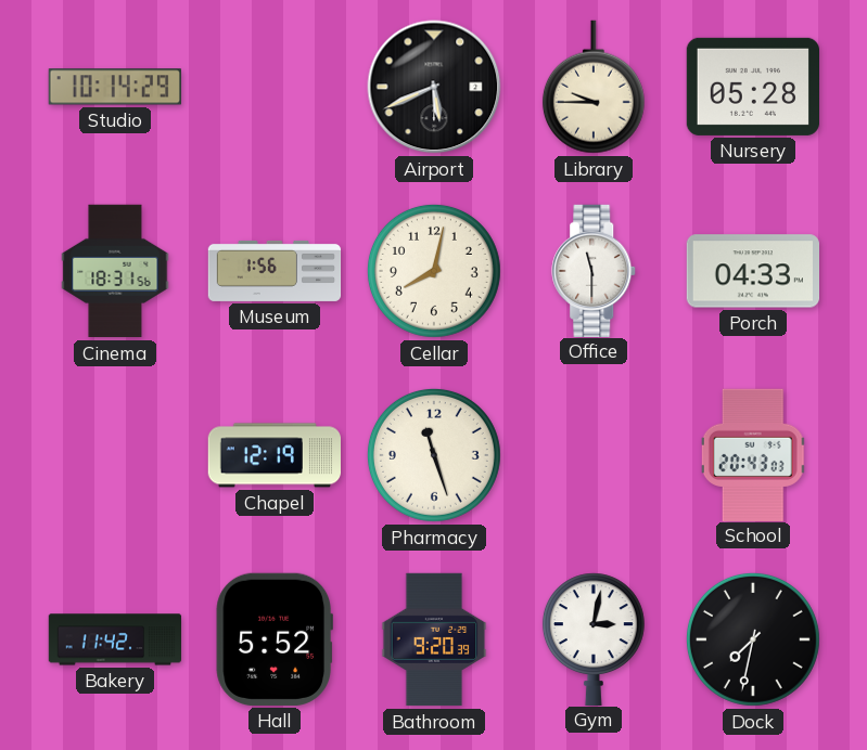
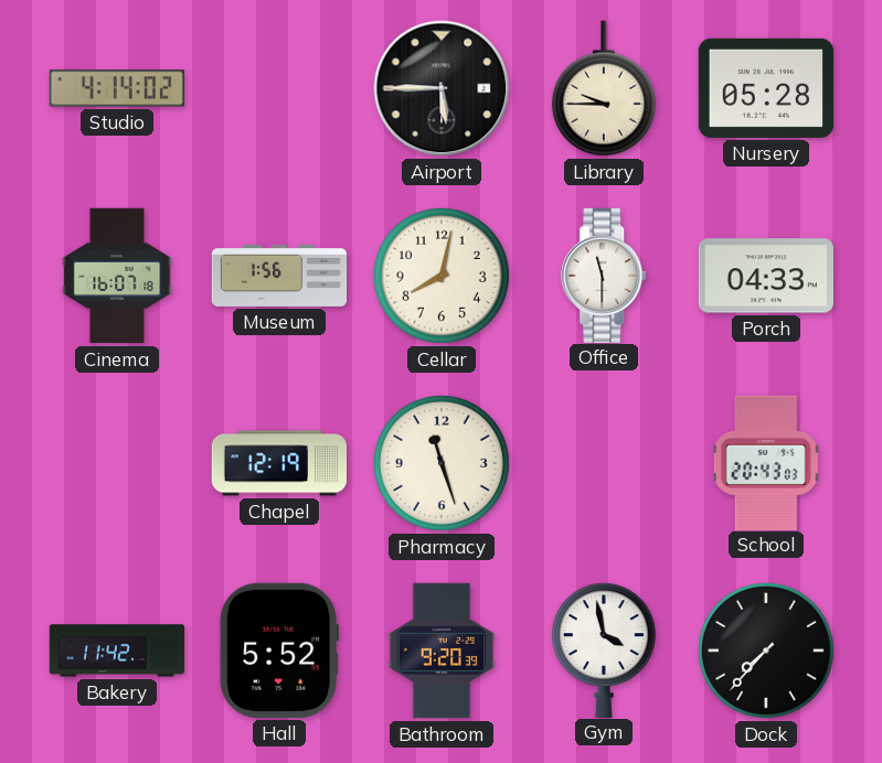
Studio: 10:14 -> 4:14 (117, 88)
Airport: 5:41 -> 5:45 (442, 88)
Cinema: 18:31 -> 16:07 (117, 276)
Gym: 3:02 -> 3:58 (604, 649)
Dock: 7:32 -> 7:37 (766, 651)
